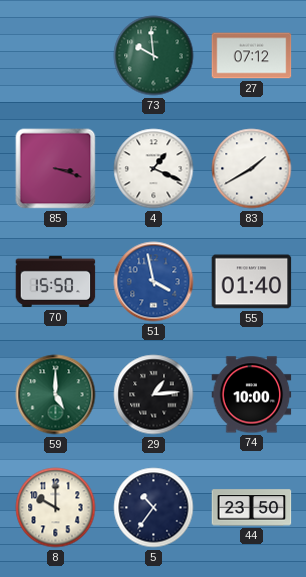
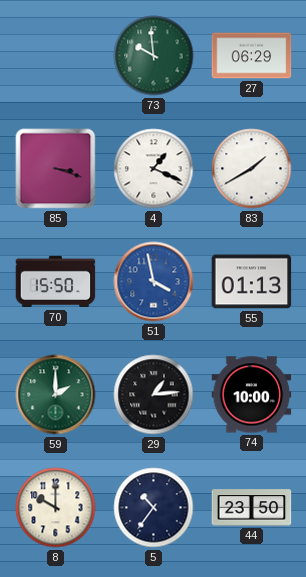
27: 07:12 -> 06:29 (252, 56)
55: 01:40 -> 01:13 (252, 282)
59: 5:00 -> 2:00 (56, 395)
